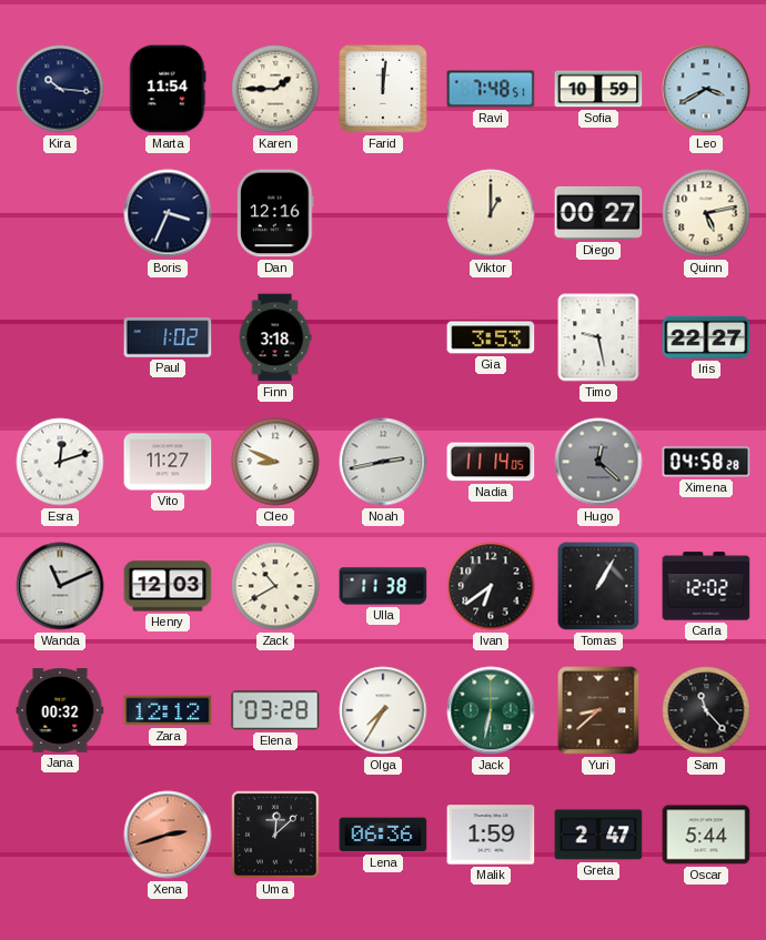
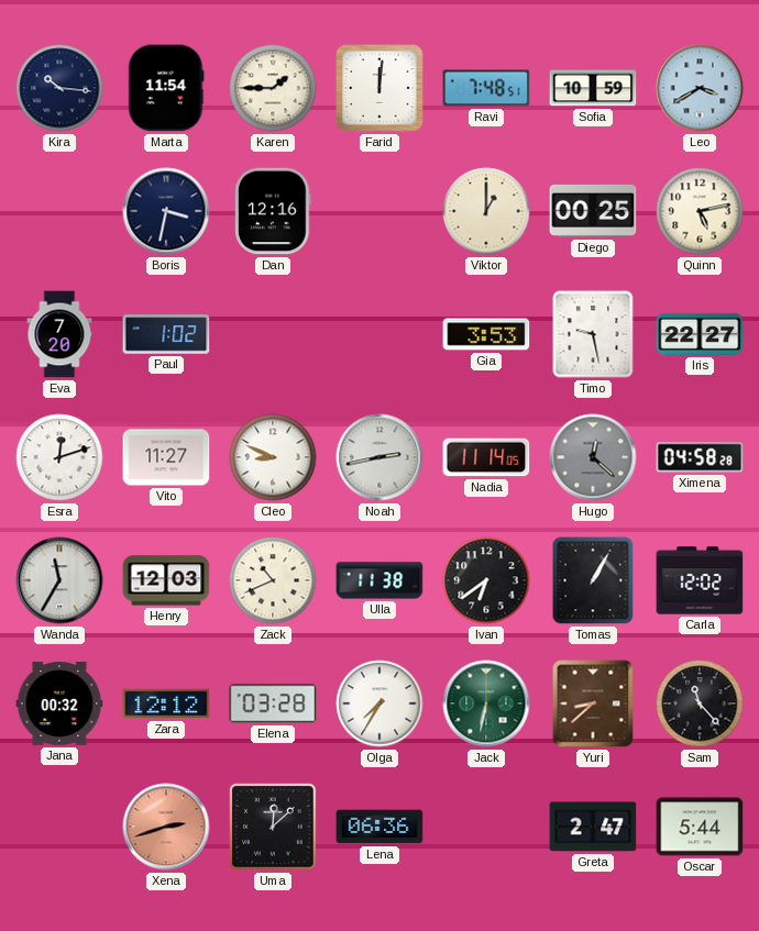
Boris: 3:34 -> 3:32 (166, 211)
Diego: 00:27 -> 00:25 (593, 211)
Eva: none -> 7:20 (59, 334)
Finn: 3:18 -> none (275, 337)
Wanda: 11:11 -> 11:35 (59, 580)
Zack: 10:40 -> 10:41 (273, 580)
Malik: 1:59 -> none (491, 835)
